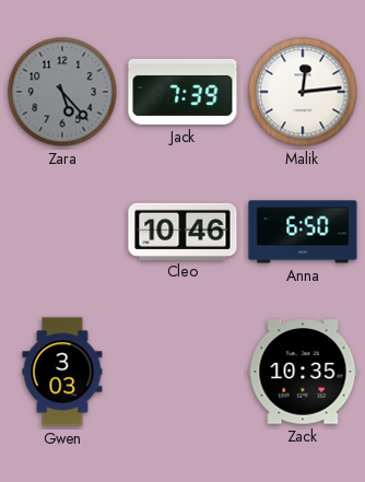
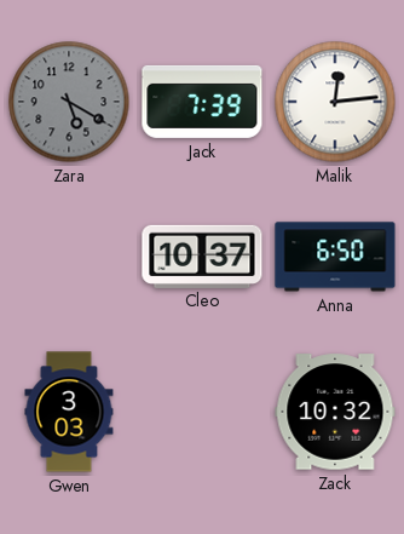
Zara: 5:23 -> 5:20 (69, 102)
Cleo: 10:46 -> 10:37 (202, 255)
Zack: 10:35 -> 10:32 (335, 412)
